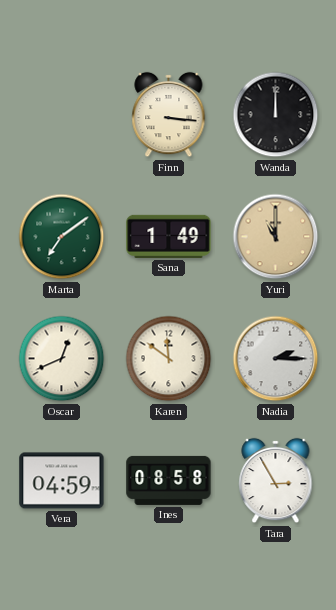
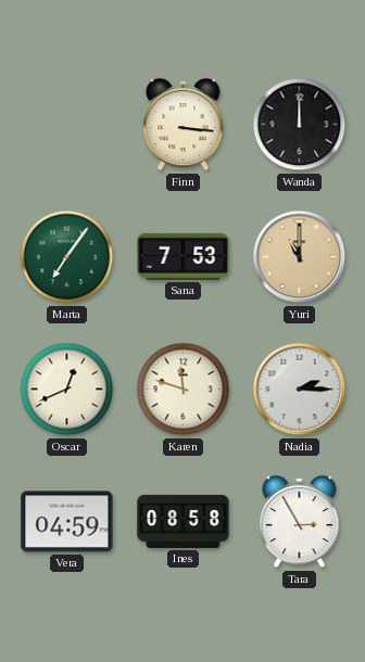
Marta: 7:09 -> 7:06 (67, 257)
Sana: 1:49 -> 7:53 (184, 256)
Karen: 11:51 -> 11:48 (184, 390)
